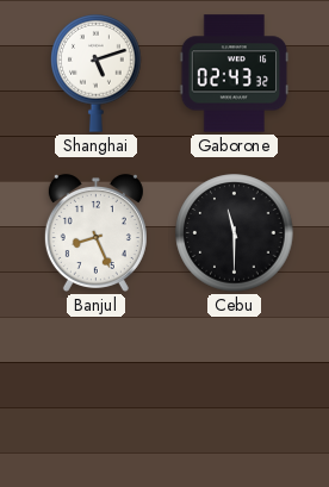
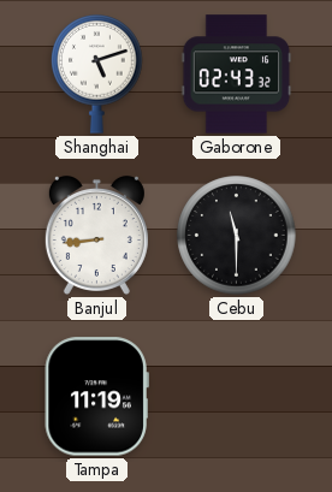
Banjul: 8:26 -> 8:44 (96, 235)
Tampa: none -> 11:19 (96, 397)
